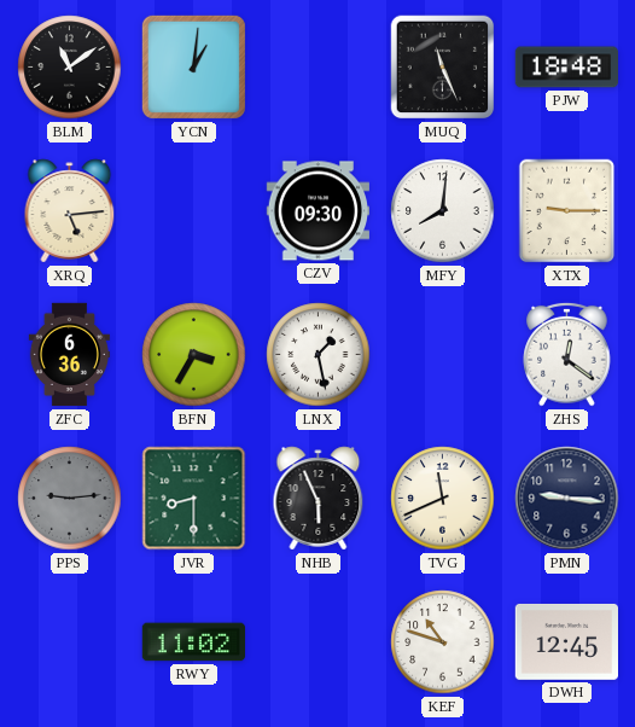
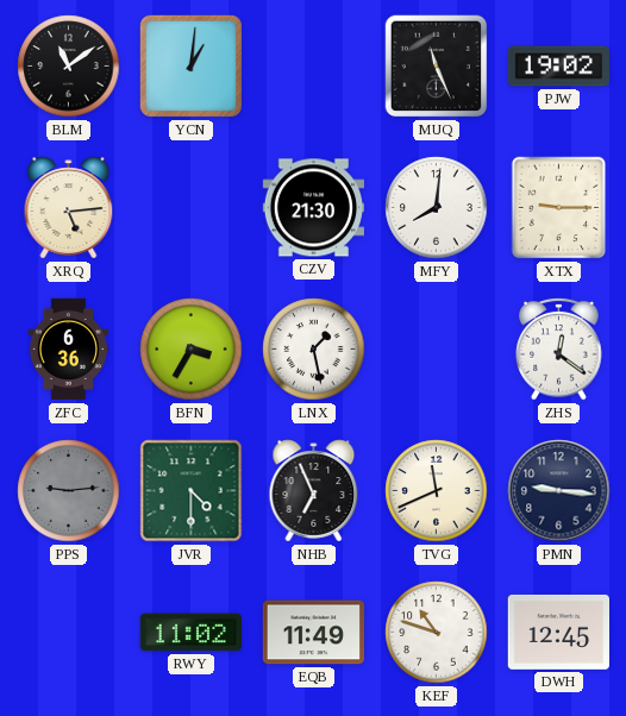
PJW: 18:48 -> 19:02 (558, 67)
CZV: 09:30 -> 21:30 (313, 208)
JVR: 8:30 -> 4:30 (192, 491)
NHB: 5:56 -> 6:56 (314, 491)
EQB: none -> 11:49 (313, 633)
